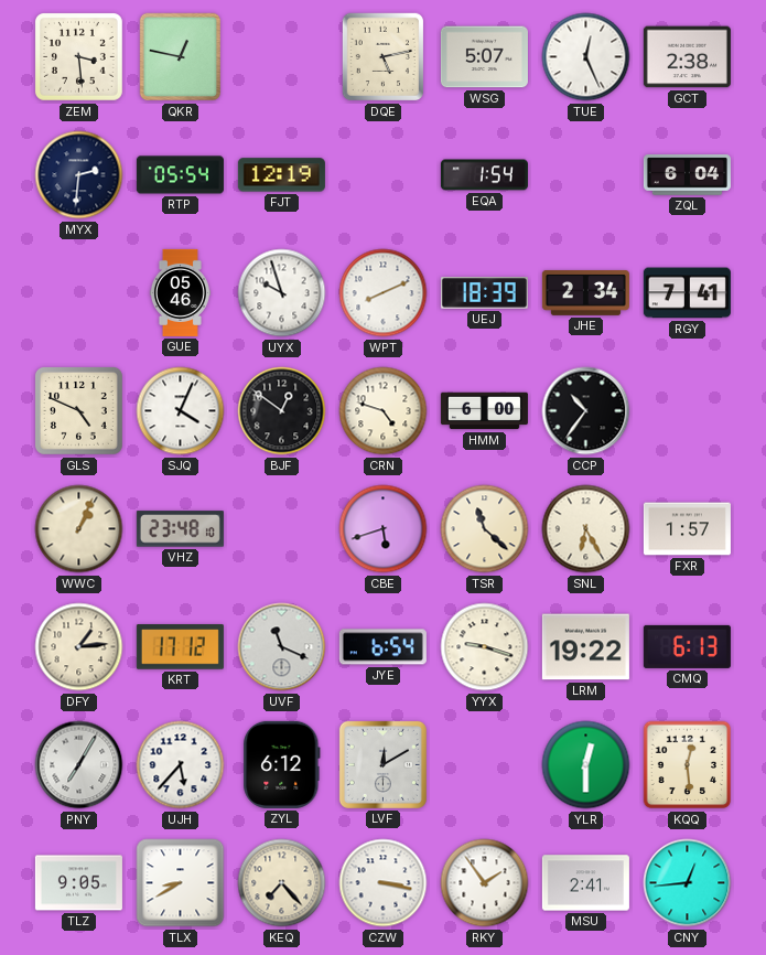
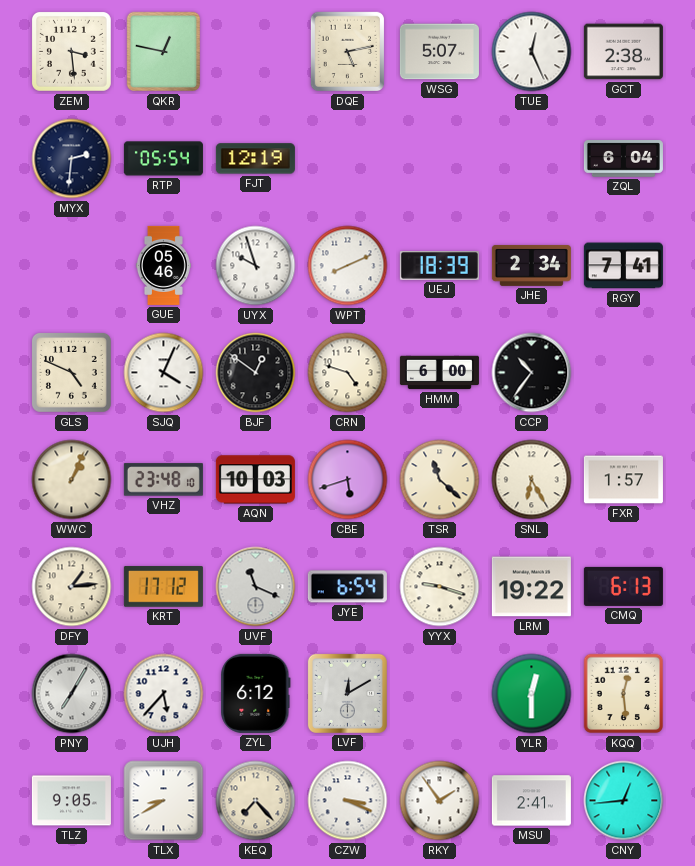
EQA: 1:54 -> none (484, 175)
AQN: none -> 10:03 (255, 480)
CZW: 3:17 -> 3:19 (348, 801)
